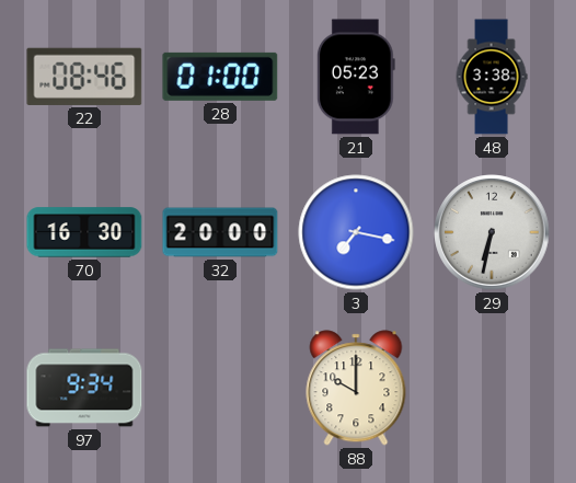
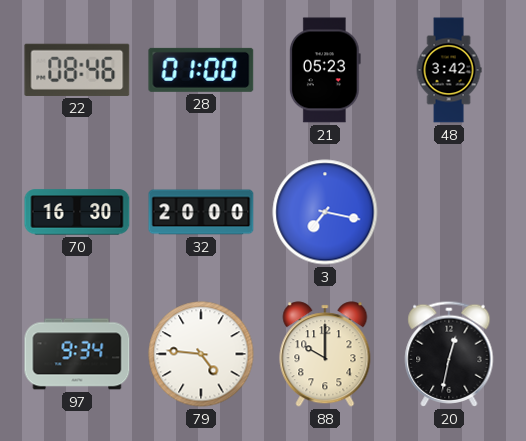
48: 3:38 -> 3:42 (449, 70)
29: 6:32 -> none (492, 232)
79: none -> 4:46 (201, 354)
20: none -> 12:32 (449, 354)
